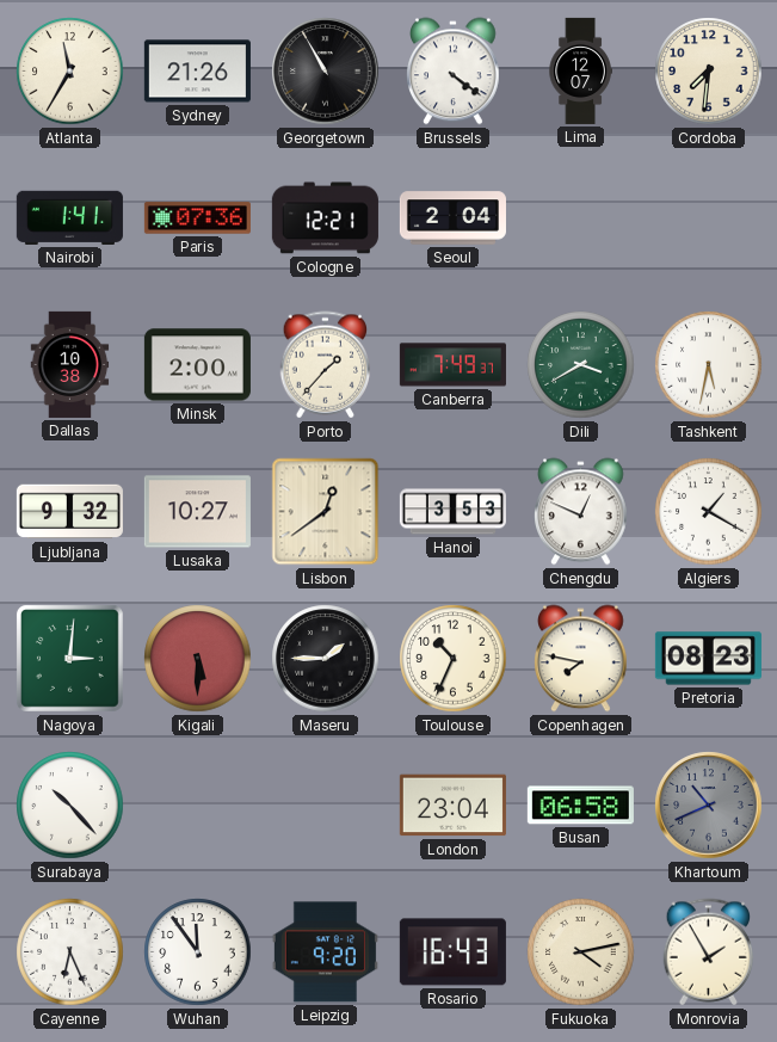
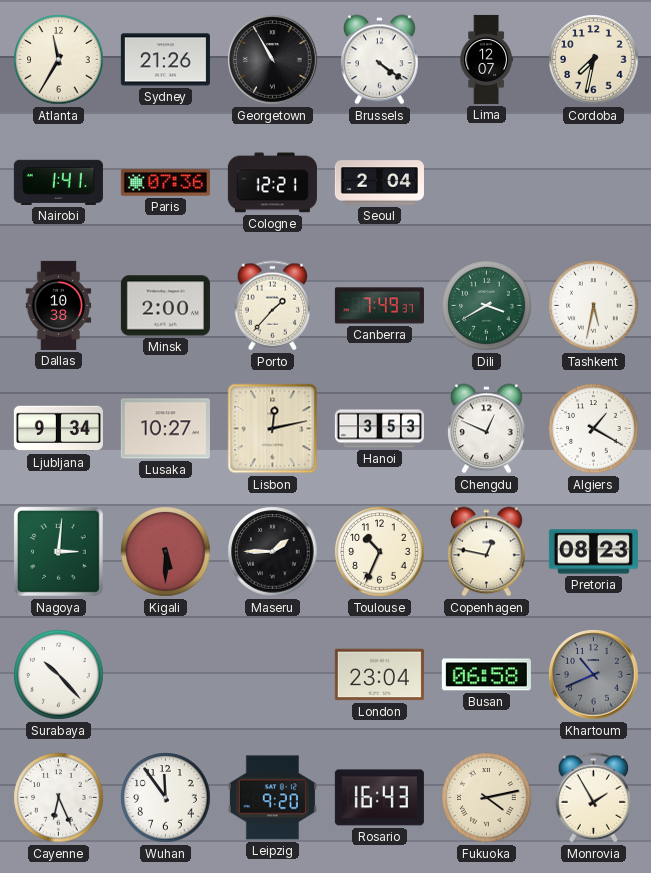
Cordoba: 7:31 -> 7:32 (594, 60)
Ljubljana: 9:32 -> 9:34 (58, 429)
Lisbon: 12:39 -> 12:13 (273, 429)
Copenhagen: 7:47 -> 12:47 (487, 552)
